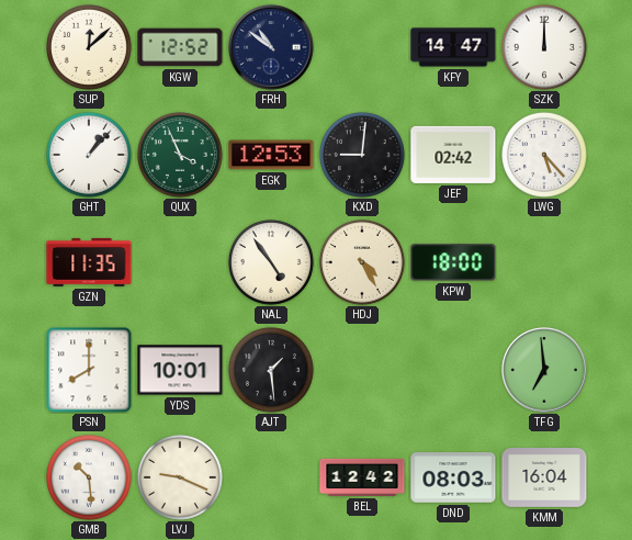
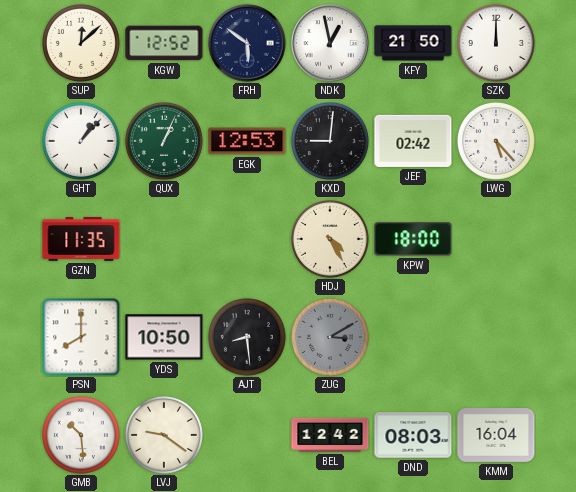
FRH: 10:51 -> 5:51 (247, 43)
NDK: none -> 12:58 (330, 43)
KFY: 14:47 -> 21:50 (413, 43)
QUX: 3:56 -> 1:04 (164, 141)
NAL: 4:54 -> none (271, 262)
YDS: 10:01 -> 10:50 (164, 337)
AJT: 1:29 -> 8:29 (247, 337)
ZUG: none -> 3:10 (330, 337)
TFG: 6:59 -> none (544, 370)
LVJ: 9:19 -> 9:21 (164, 435)
